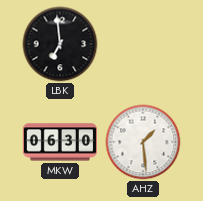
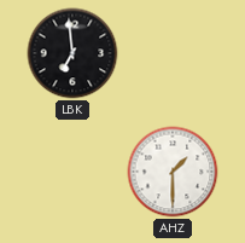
MKW: 06:30 -> none (59, 142)
AHZ: 1:29 -> 1:30 (173, 172)
